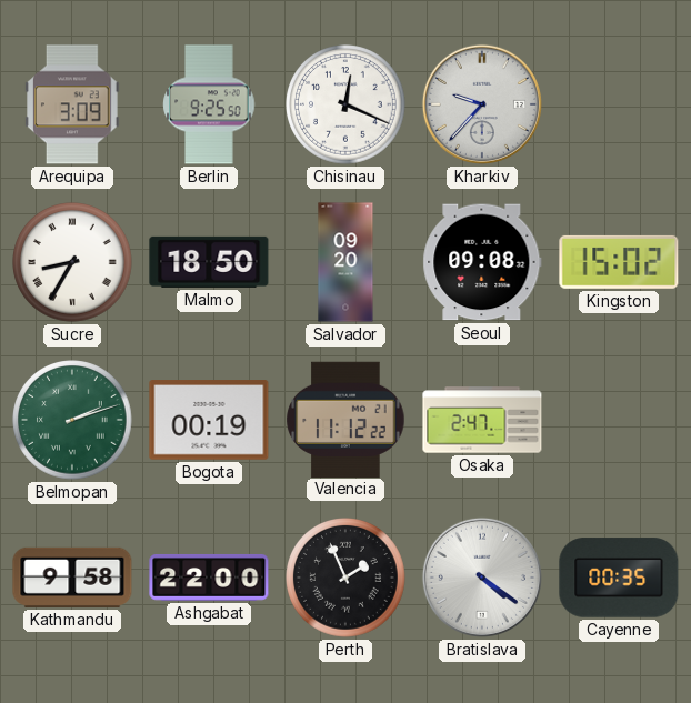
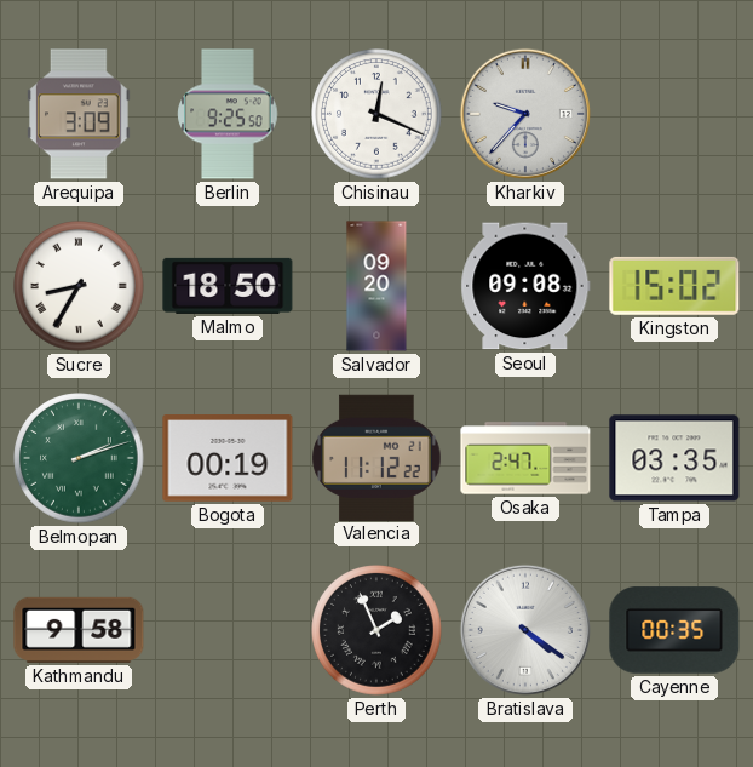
Tampa: none -> 03:35 (674, 458)
Ashgabat: 22:00 -> none (209, 578)
